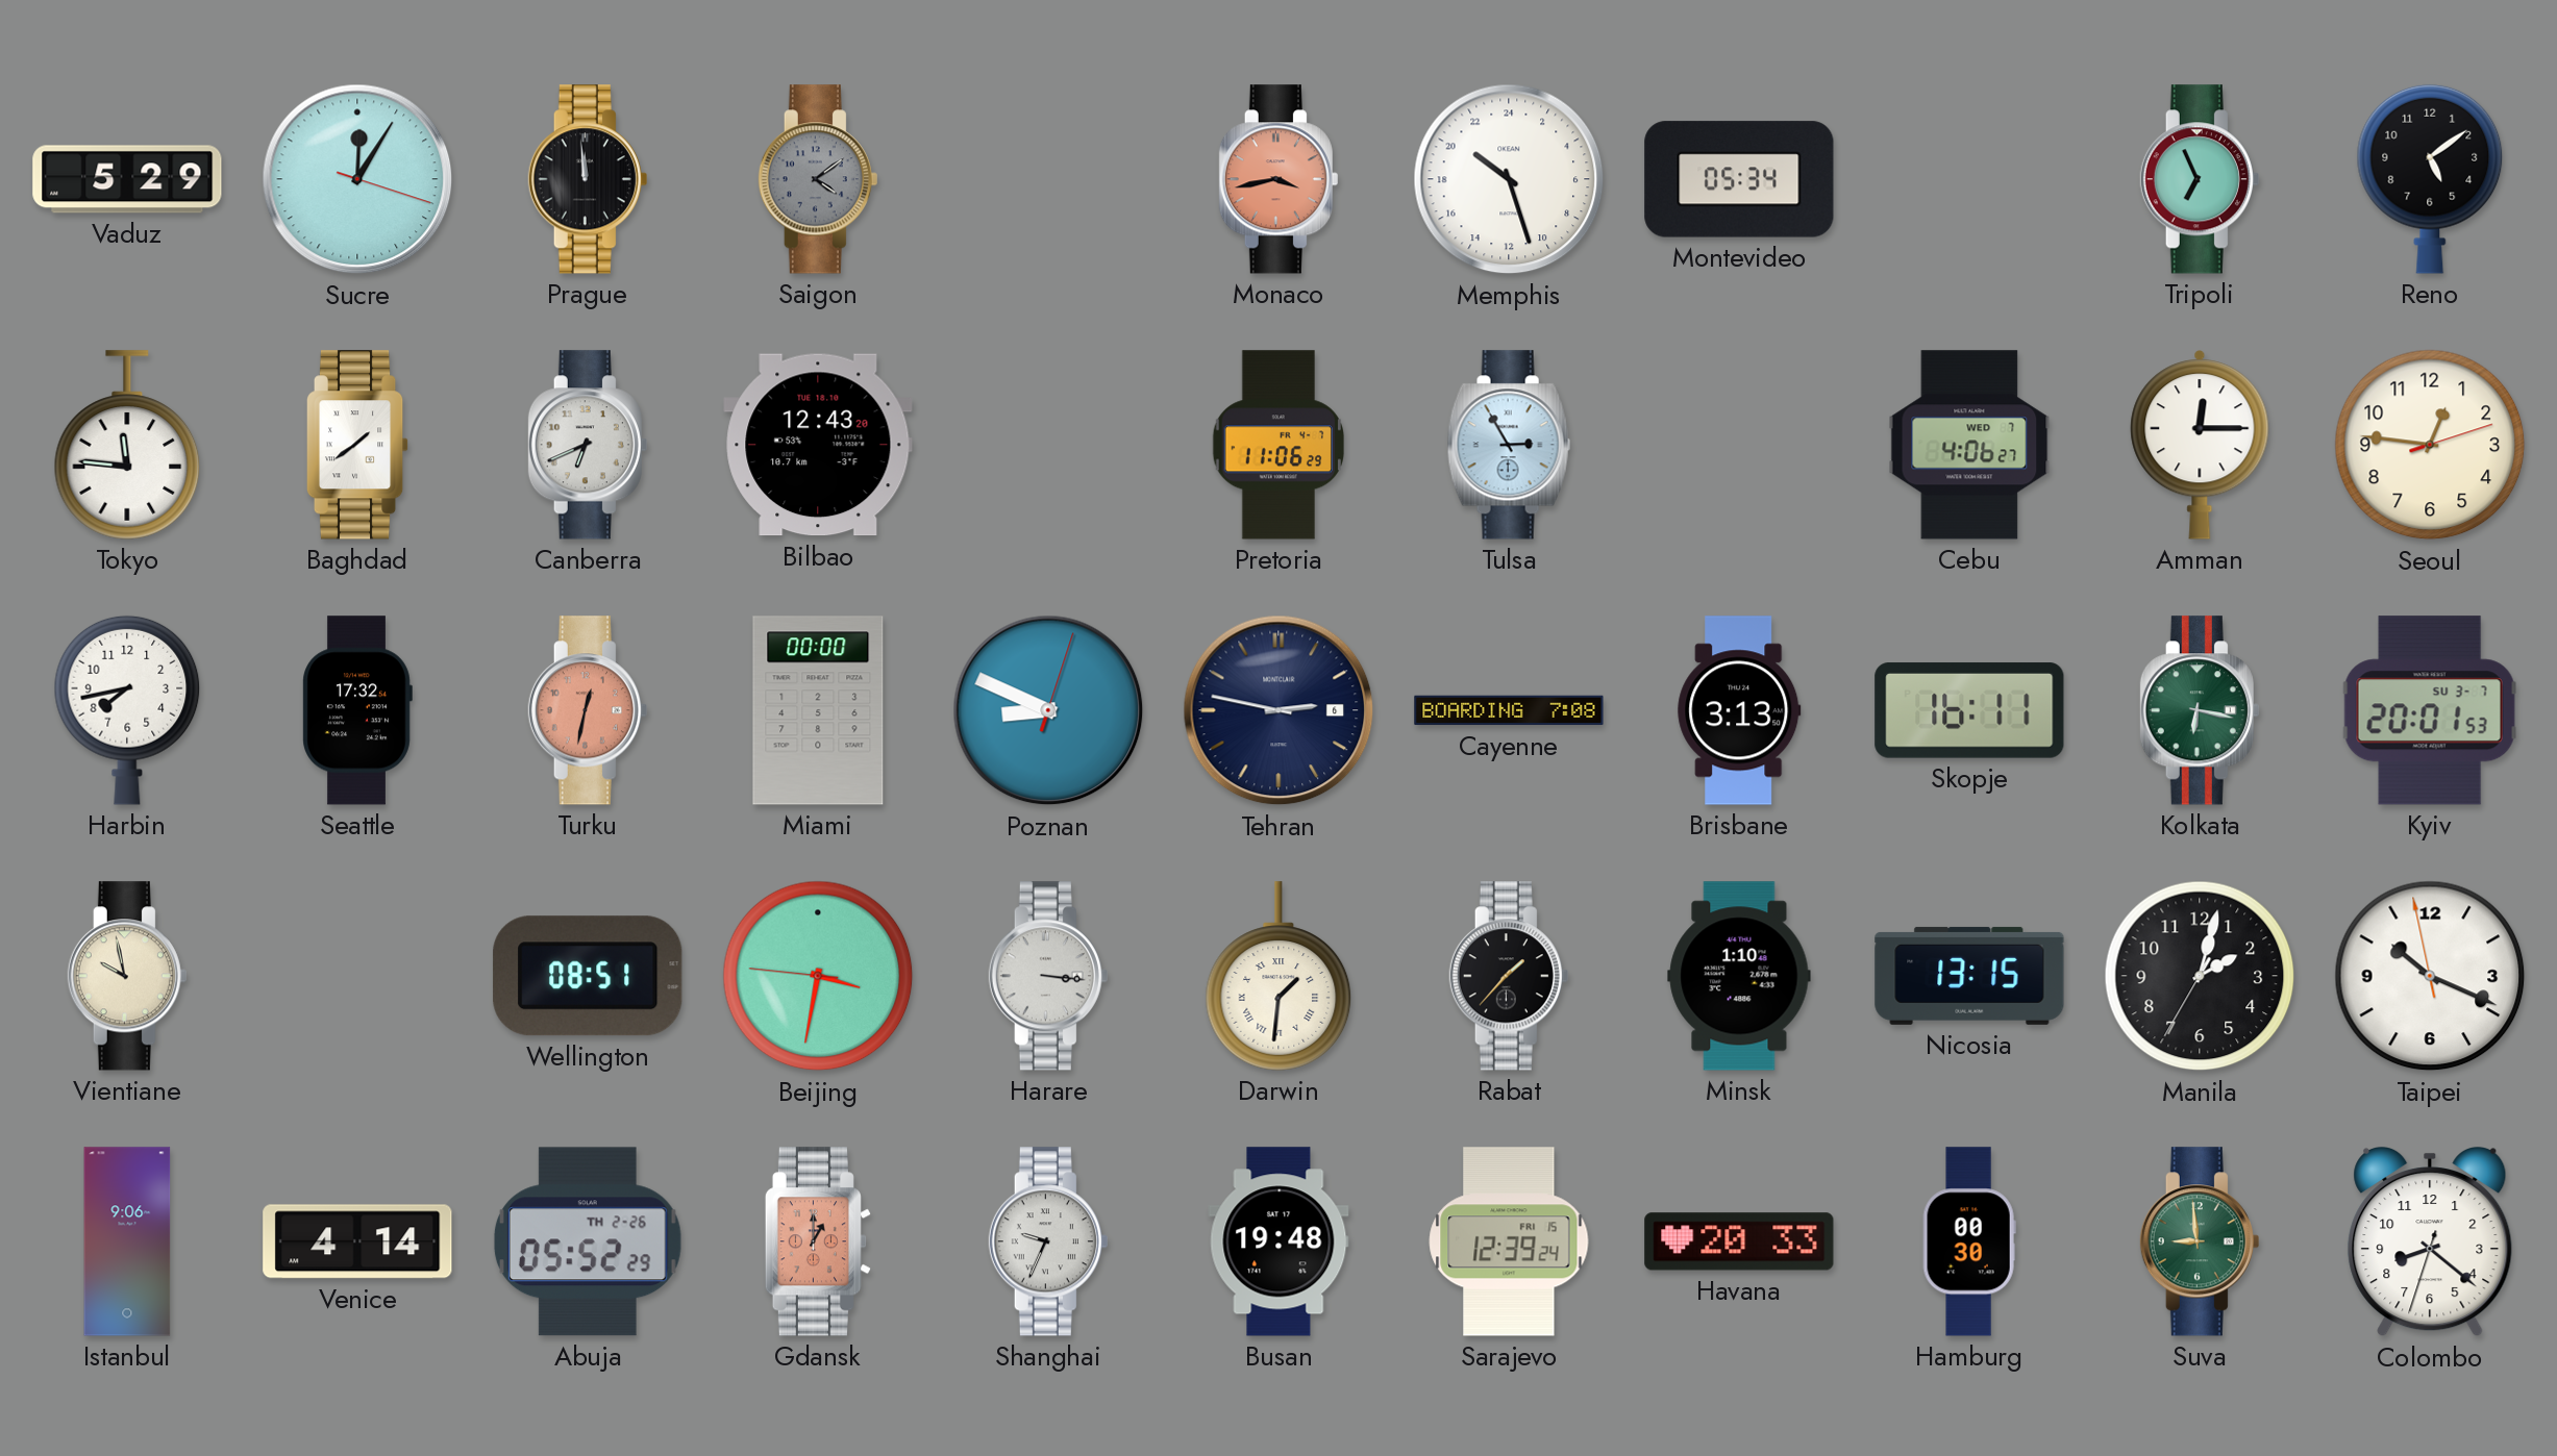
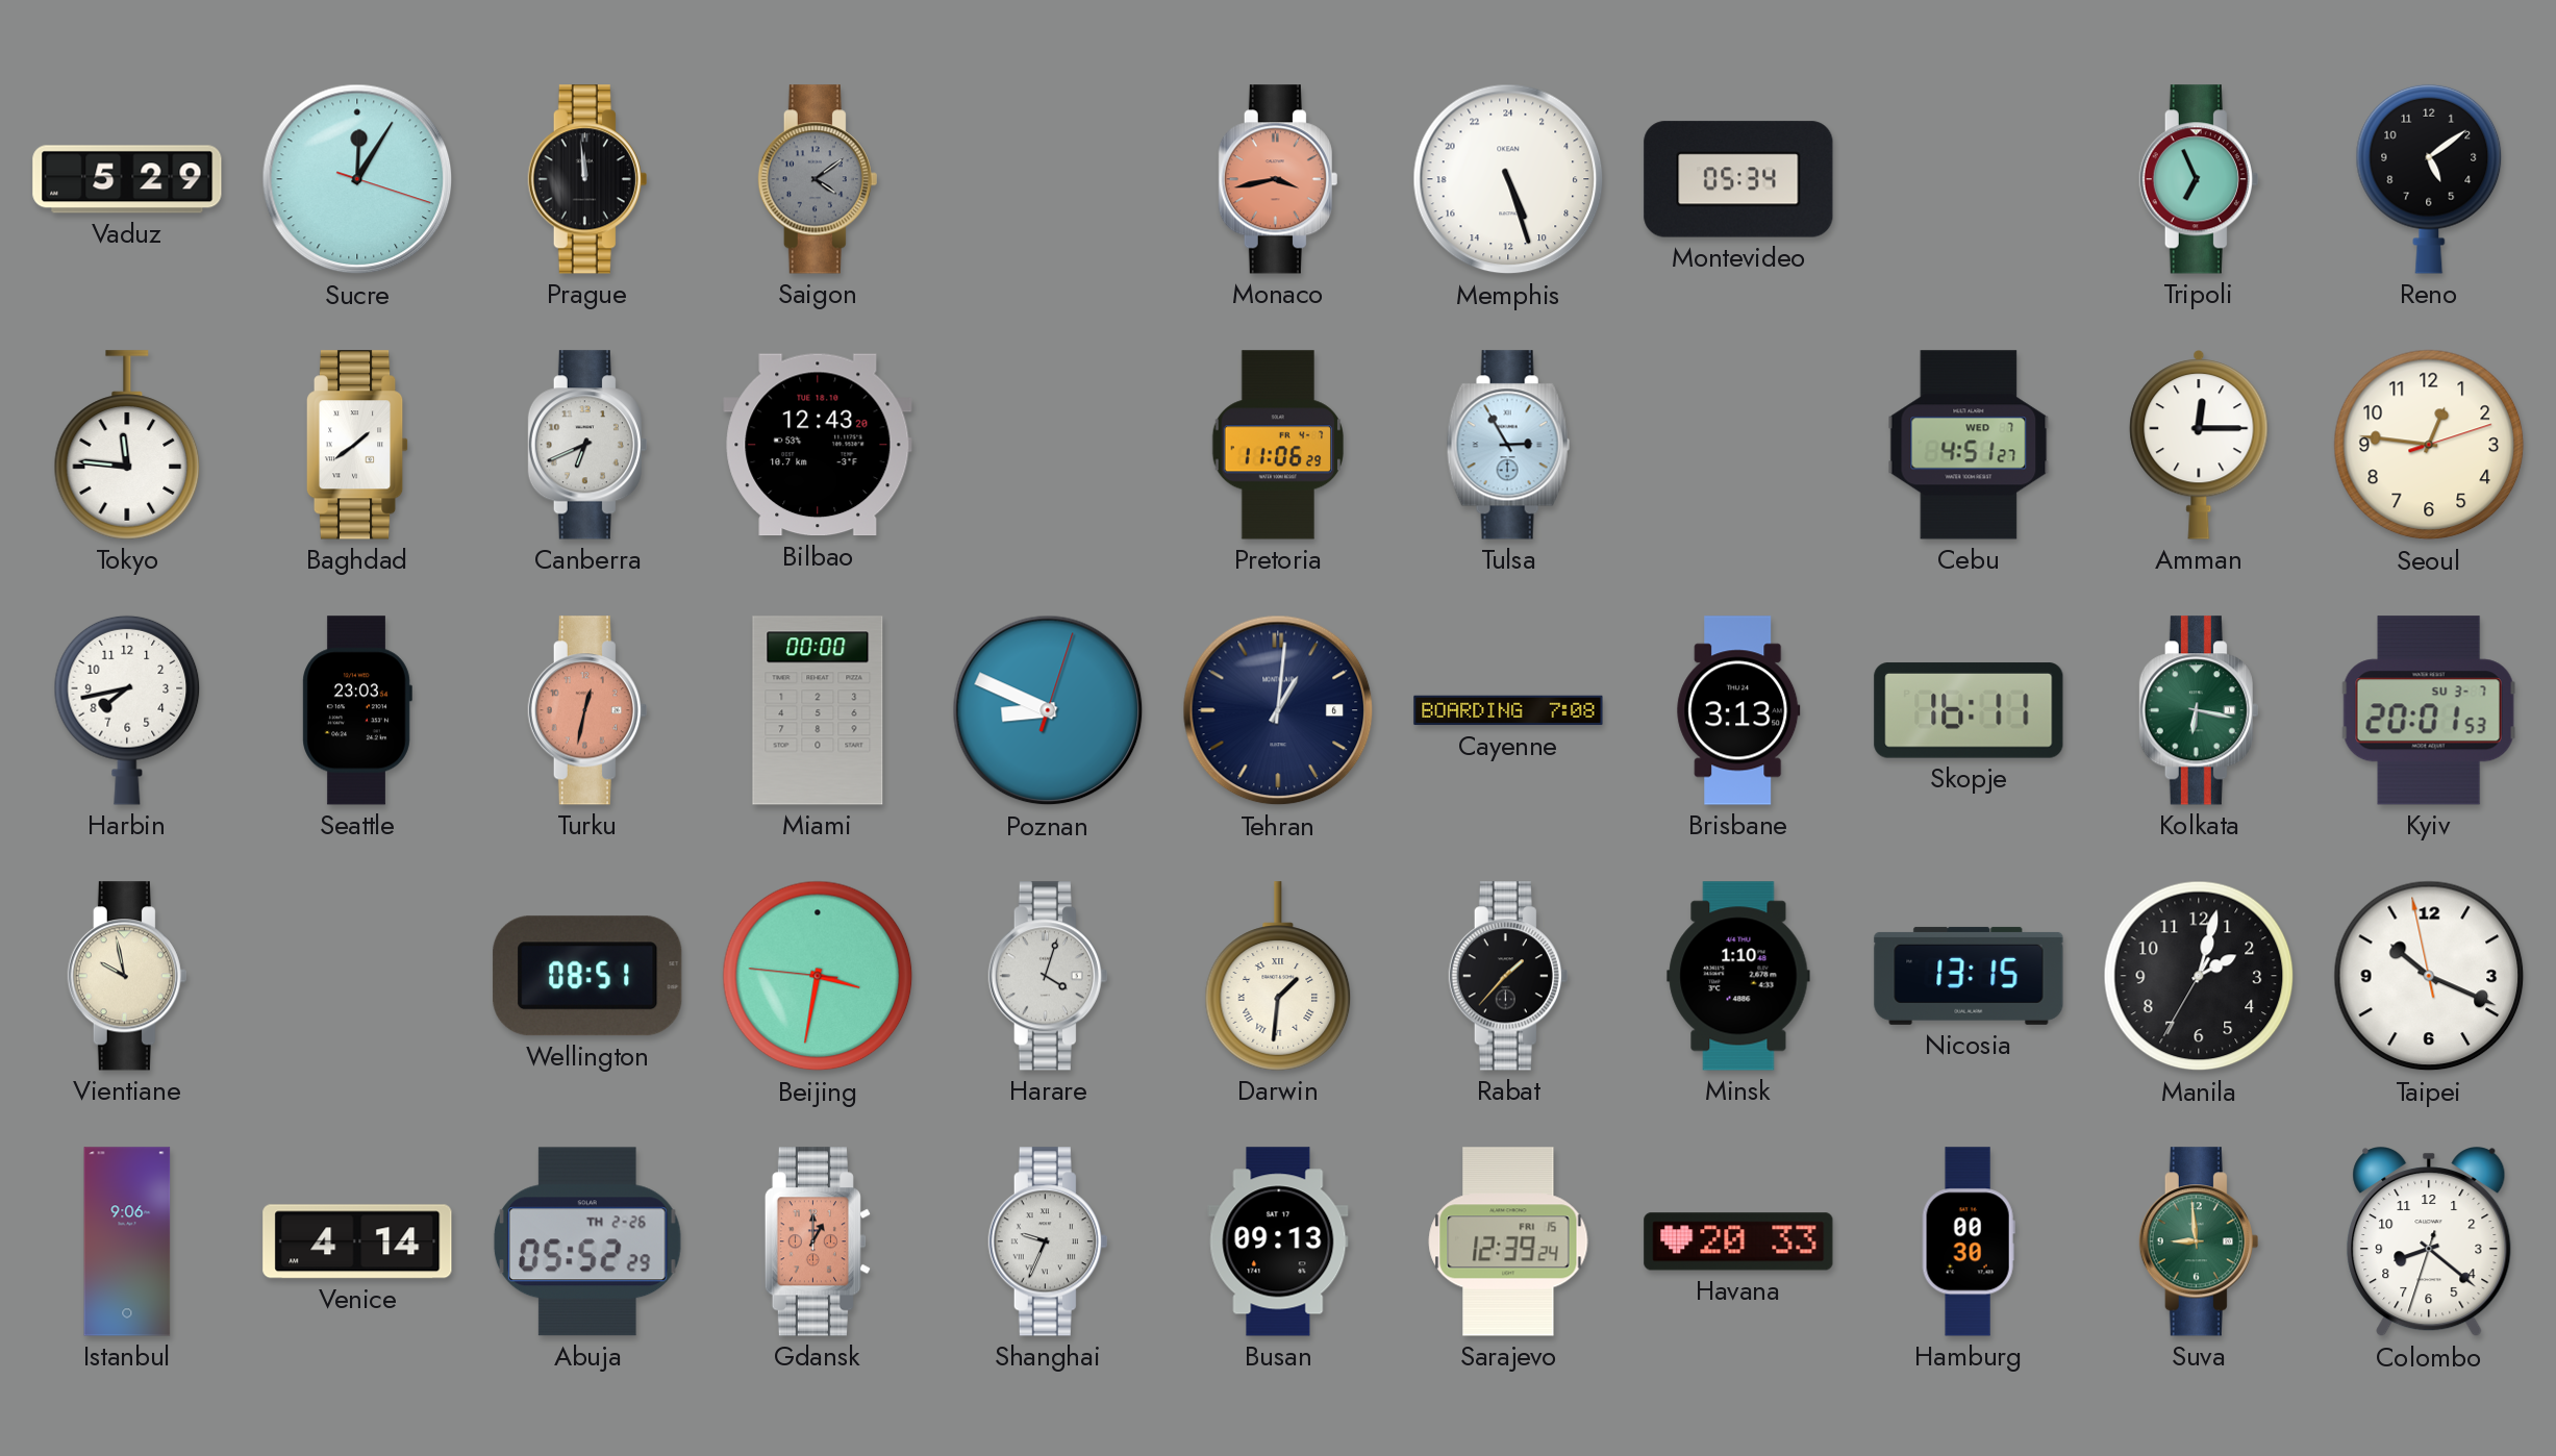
Memphis: 20:27 -> 10:27 (1508, 179)
Cebu: 4:06 -> 4:51 (1969, 445)
Seattle: 17:32 -> 23:03 (357, 710)
Tehran: 2:47 -> 1:01 (1278, 710)
Harare: 3:16 -> 4:03 (1048, 976)
Busan: 19:48 -> 09:13 (1278, 1241)
